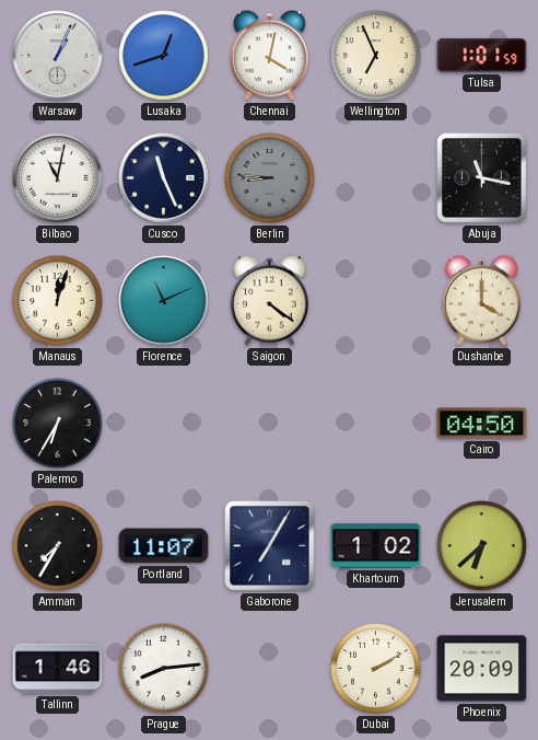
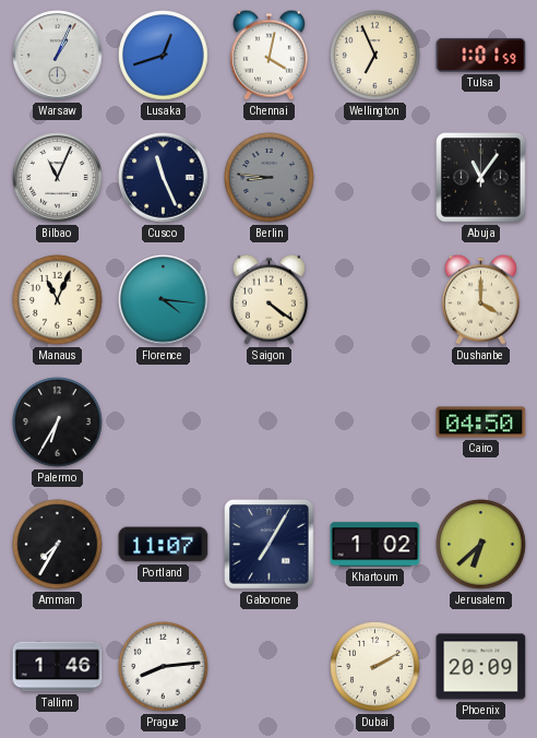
Bilbao: 11:02 -> 11:04 (58, 178)
Abuja: 11:17 -> 11:06 (481, 178)
Manaus: 12:03 -> 11:04 (58, 300)
Florence: 11:11 -> 4:16 (164, 300)
